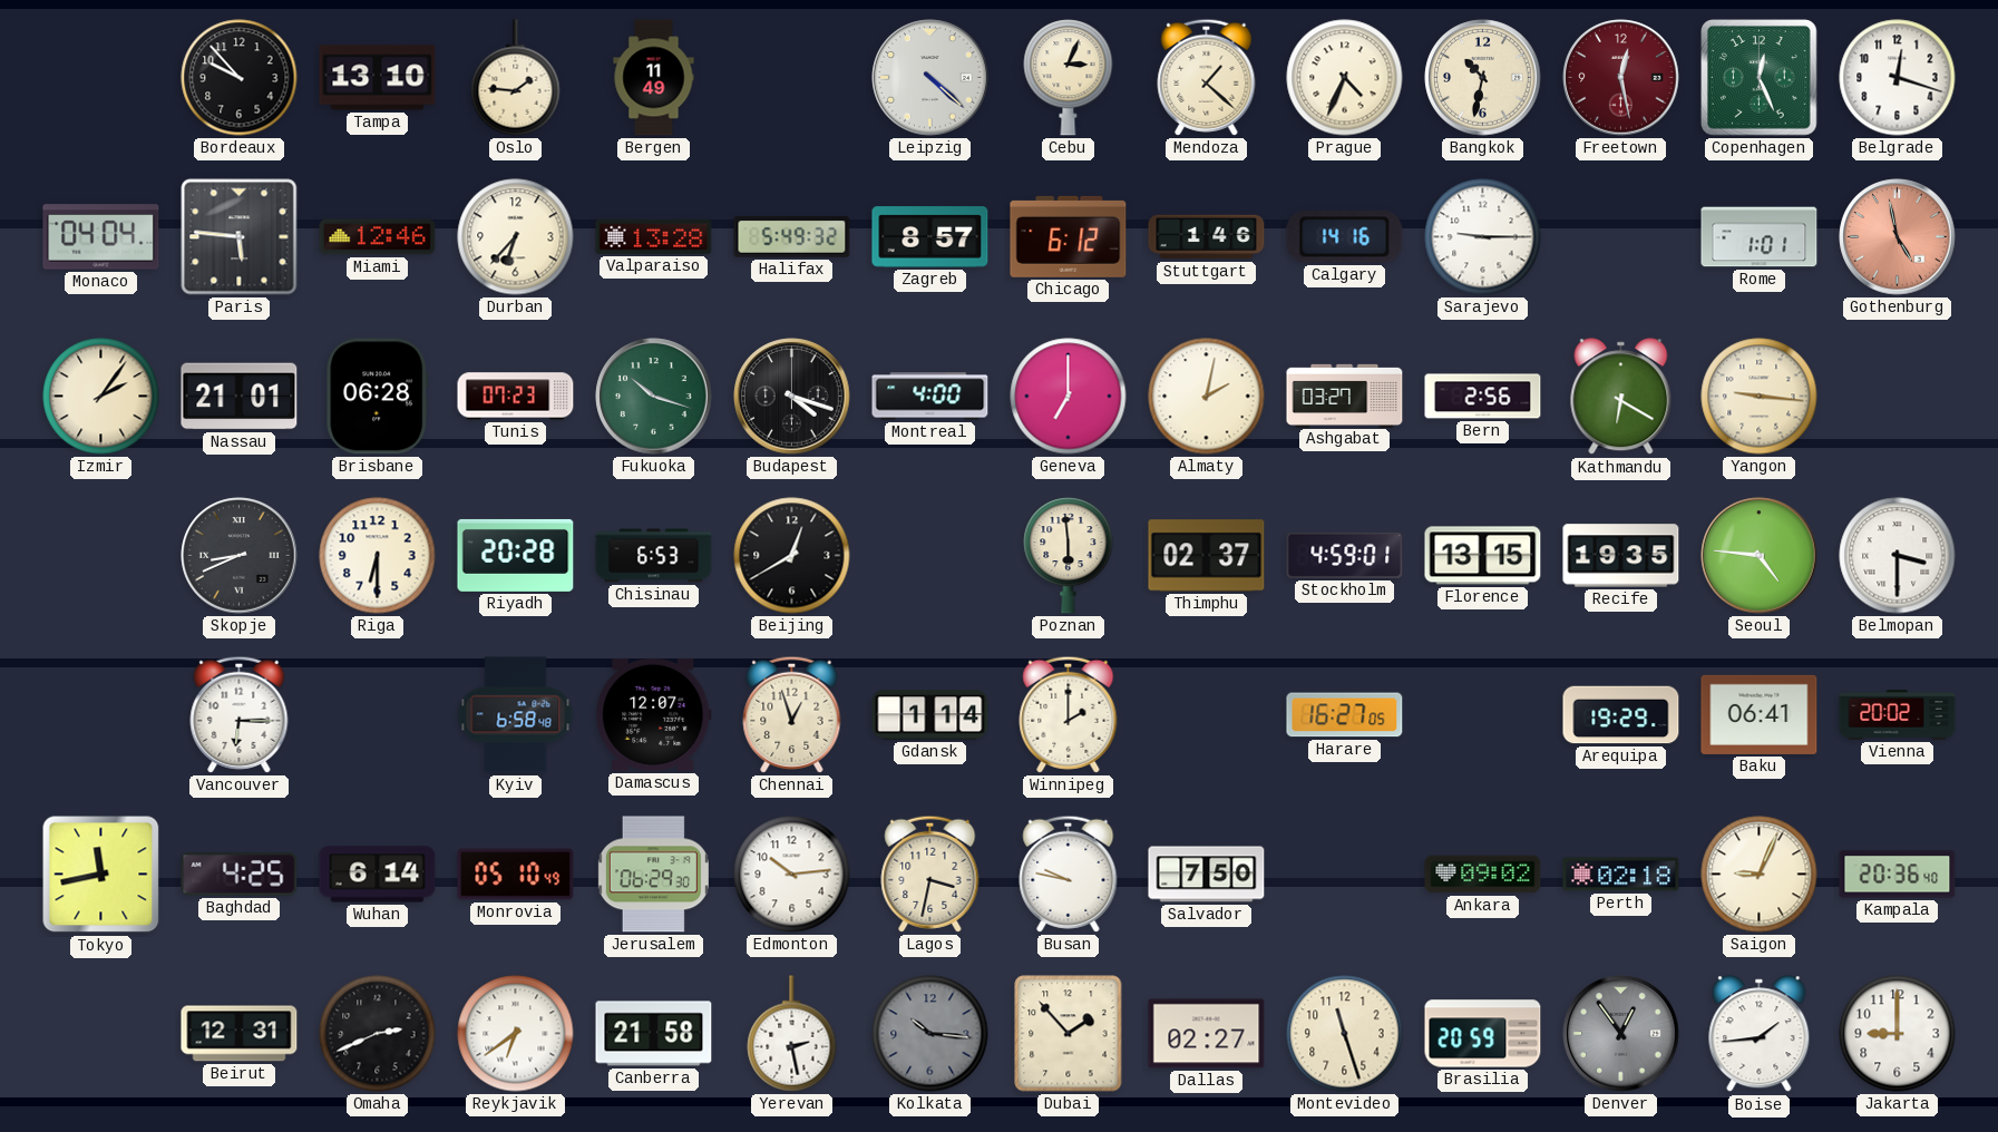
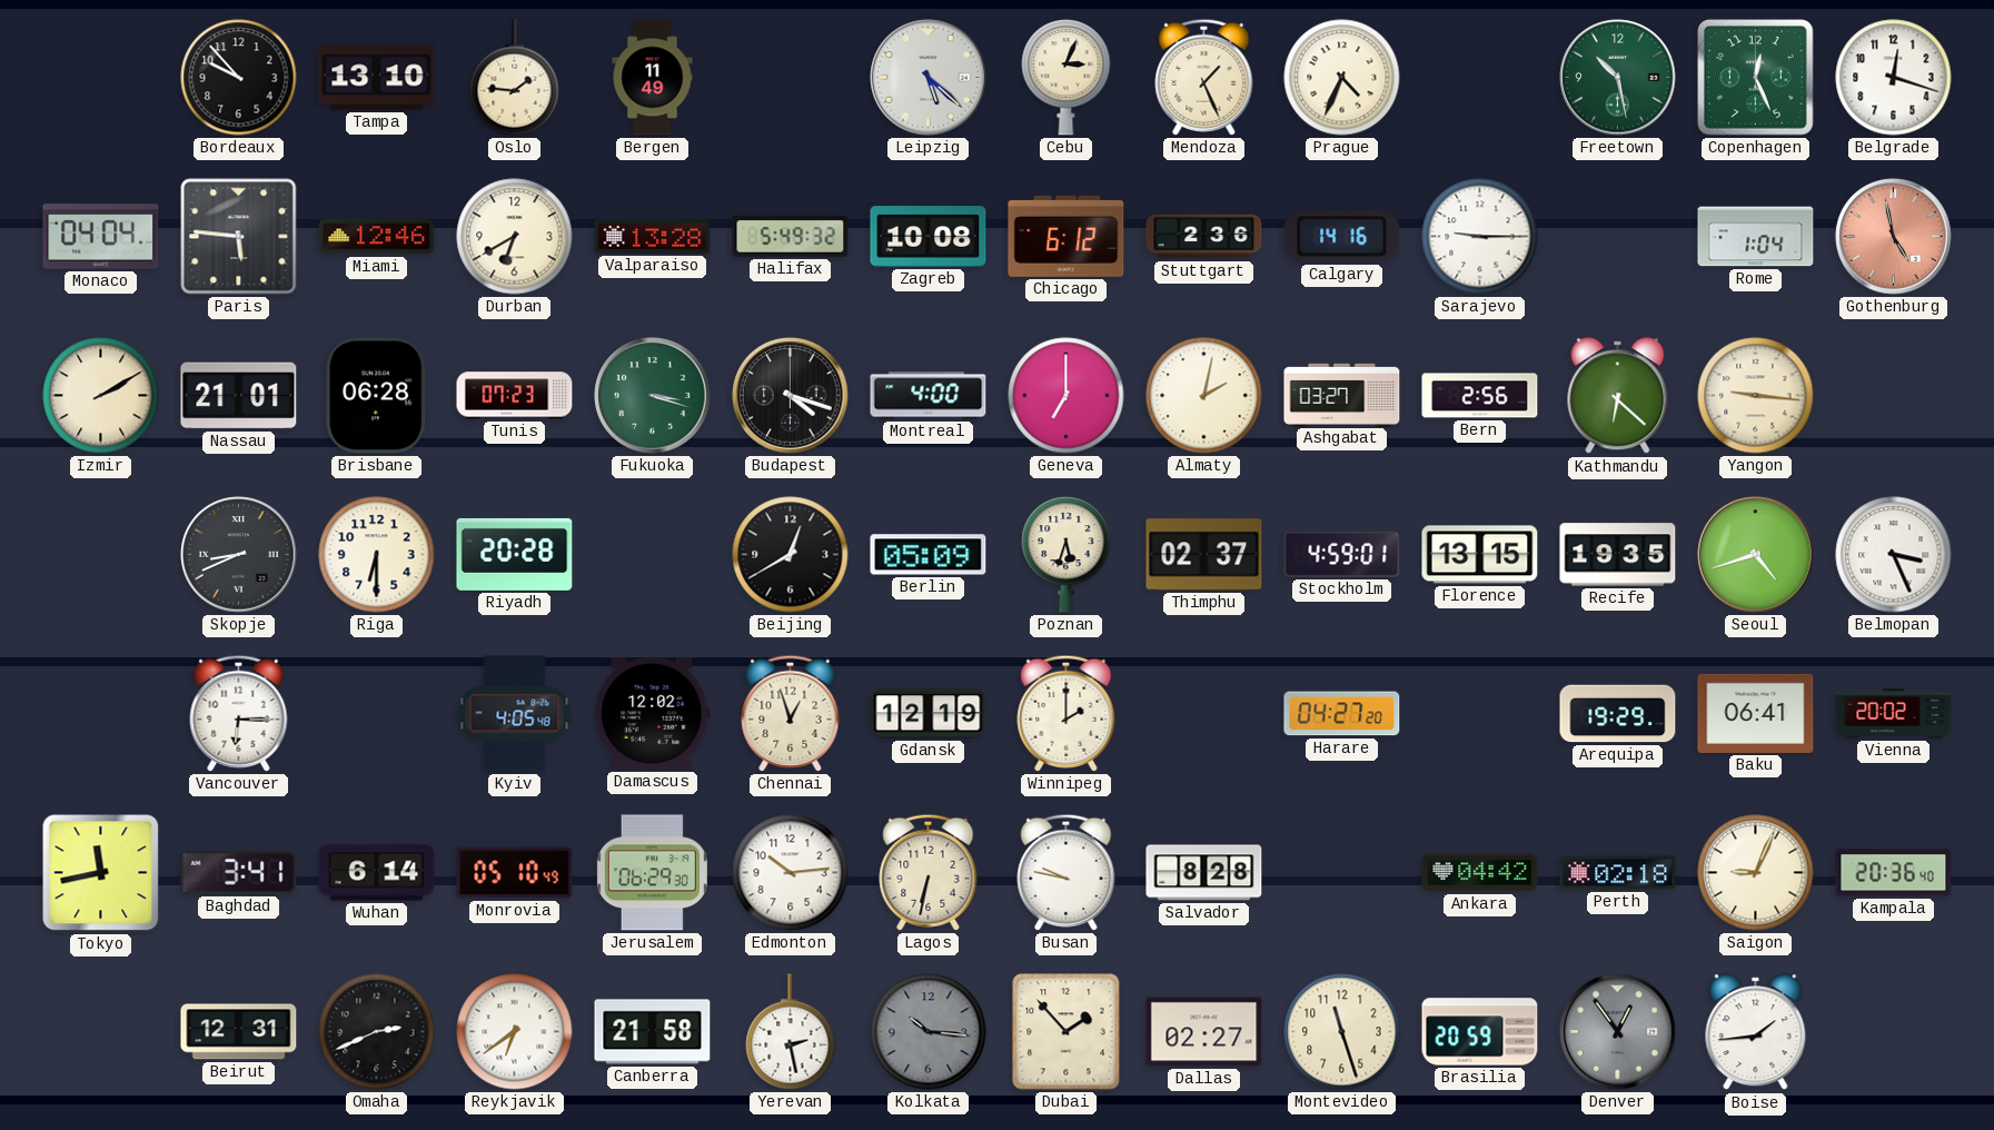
Leipzig: 4:22 -> 5:22 (929, 78)
Mendoza: 1:22 -> 1:26 (1204, 77)
Bangkok: 10:32 -> none (1483, 78)
Freetown: 12:28 -> 10:28 (1618, 78)
Freetown dial: burgundy -> green (1618, 78)
Durban: 6:37 -> 6:40 (515, 237)
Zagreb: 8:57 -> 10:08 (929, 237)
Stuttgart: 1:46 -> 2:36 (1204, 237)
Rome: 1:01 -> 1:04 (1756, 237)
Izmir: 2:06 -> 2:10 (101, 396)
Fukuoka: 10:18 -> 3:18 (653, 396)
Kathmandu: 6:20 -> 6:22 (1618, 396)
Chisinau: 6:53 -> none (654, 556)
Berlin: none -> 05:09 (929, 555)
Poznan: 5:59 -> 5:33 (1067, 555)
Seoul: 4:46 -> 4:42 (1756, 555)
Belmopan: 3:30 -> 3:26 (1894, 555)
Kyiv: 6:58 -> 4:05 (515, 714)
Damascus: 12:07 -> 12:02 (653, 713)
Gdansk: 1:14 -> 12:19 (929, 714)
Harare: 16:27 -> 04:27 (1342, 714)
Baghdad: 4:25 -> 3:41 (239, 873)
Lagos: 3:32 -> 6:32 (929, 872)
Salvador: 7:50 -> 8:28 (1204, 873)
Ankara: 09:02 -> 04:42 (1480, 873)
Jakarta: 9:00 -> none (1898, 1034)
